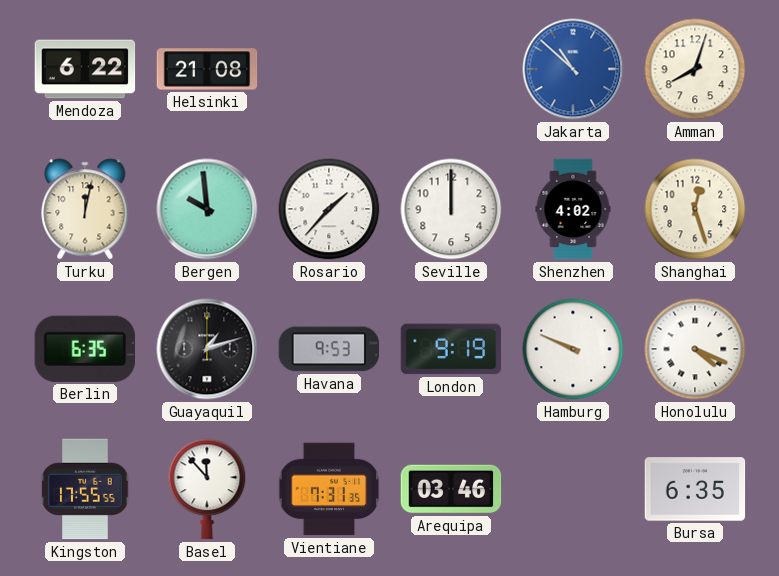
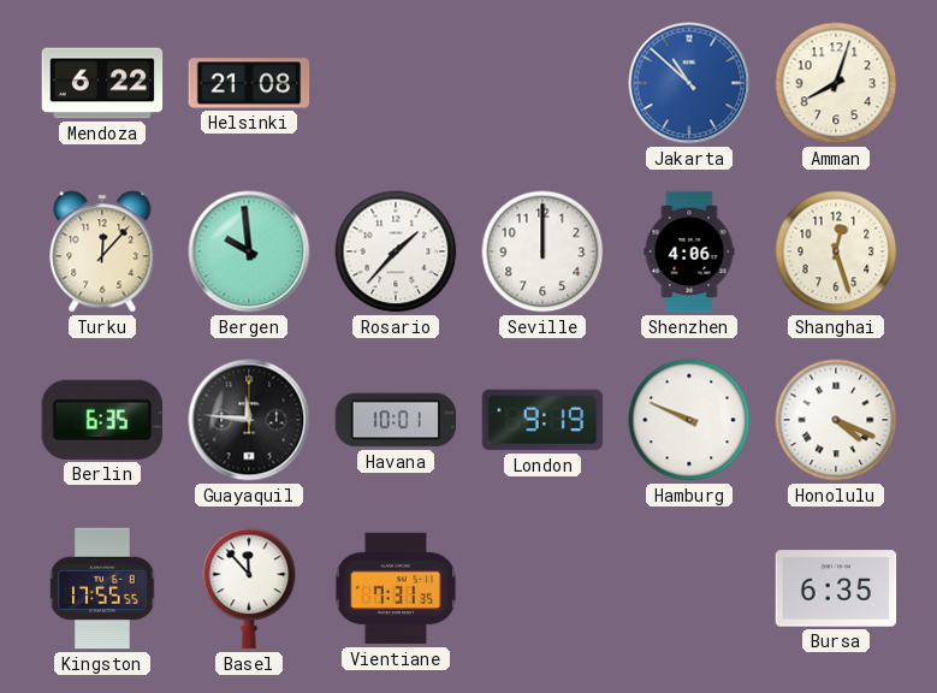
Turku: 12:02 -> 12:07 (102, 251)
Shenzhen: 4:02 -> 4:06 (689, 251)
Guayaquil: 1:12 -> 11:46 (249, 420)
Havana: 9:53 -> 10:01 (396, 420)
Arequipa: 03:46 -> none (451, 489)
